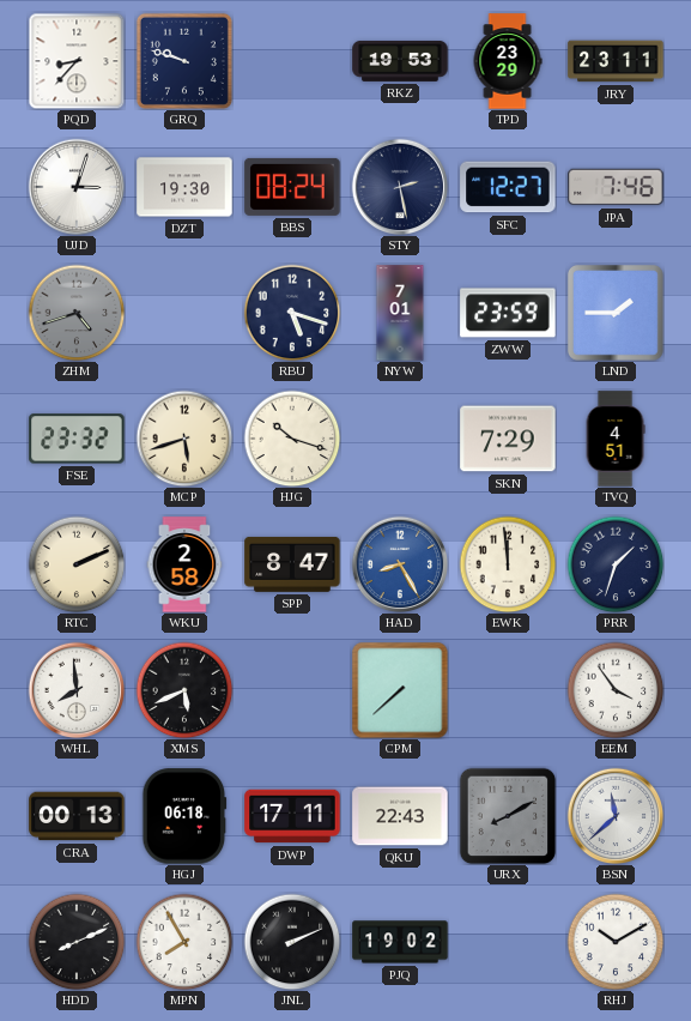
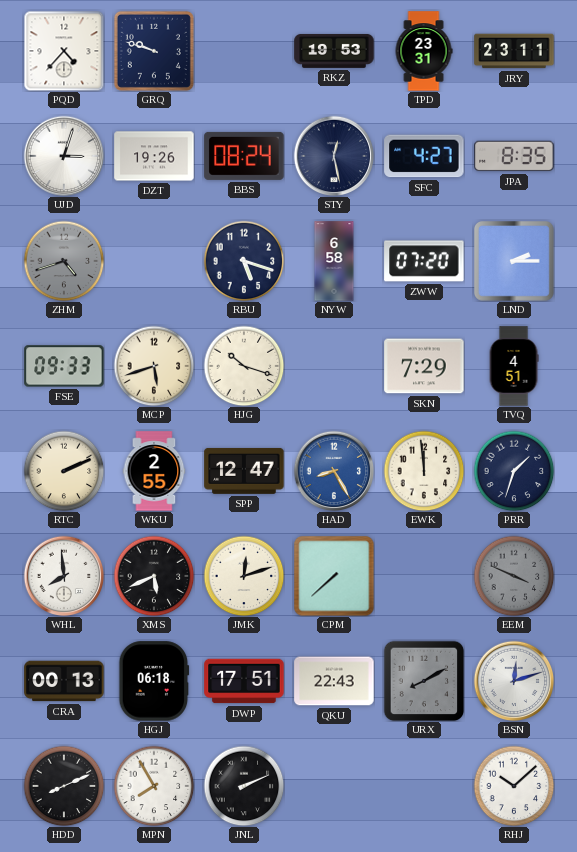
PQD: 8:37 -> 4:37 (64, 51)
TPD: 23:29 -> 23:31 (424, 51)
DZT: 19:30 -> 19:26 (154, 156)
STY: 2:28 -> 12:28 (334, 156)
SFC: 12:27 -> 4:27 (424, 156)
JPA: 7:46 -> 8:35 (514, 156)
NYW: 7:01 -> 6:58 (334, 261)
ZWW: 23:59 -> 07:20 (424, 261)
LND: 1:45 -> 2:15 (515, 262)
FSE: 23:32 -> 09:33 (64, 366)
WKU: 2:58 -> 2:55 (154, 471)
SPP: 8:47 -> 12:47 (244, 471)
JMK: none -> 12:12 (244, 576)
EEM: 3:54 -> 3:49 (514, 576)
EEM dial: white -> grey (514, 576)
DWP: 17:11 -> 17:51 (244, 681)
BSN: 11:38 -> 12:12 (514, 681)
PJQ: 19:02 -> none (400, 942)
RHJ: 10:10 -> 10:08 (514, 786)
